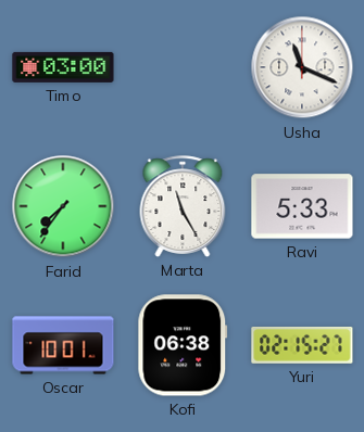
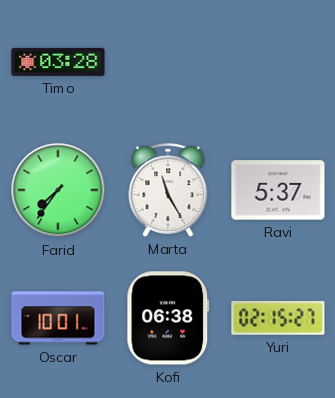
Timo: 03:00 -> 03:28 (58, 62)
Usha: 11:19 -> none (302, 67)
Ravi: 5:33 -> 5:37 (278, 190)
